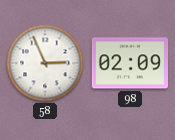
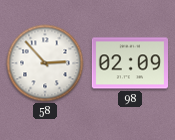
58: 2:56 -> 2:53 (45, 63)
